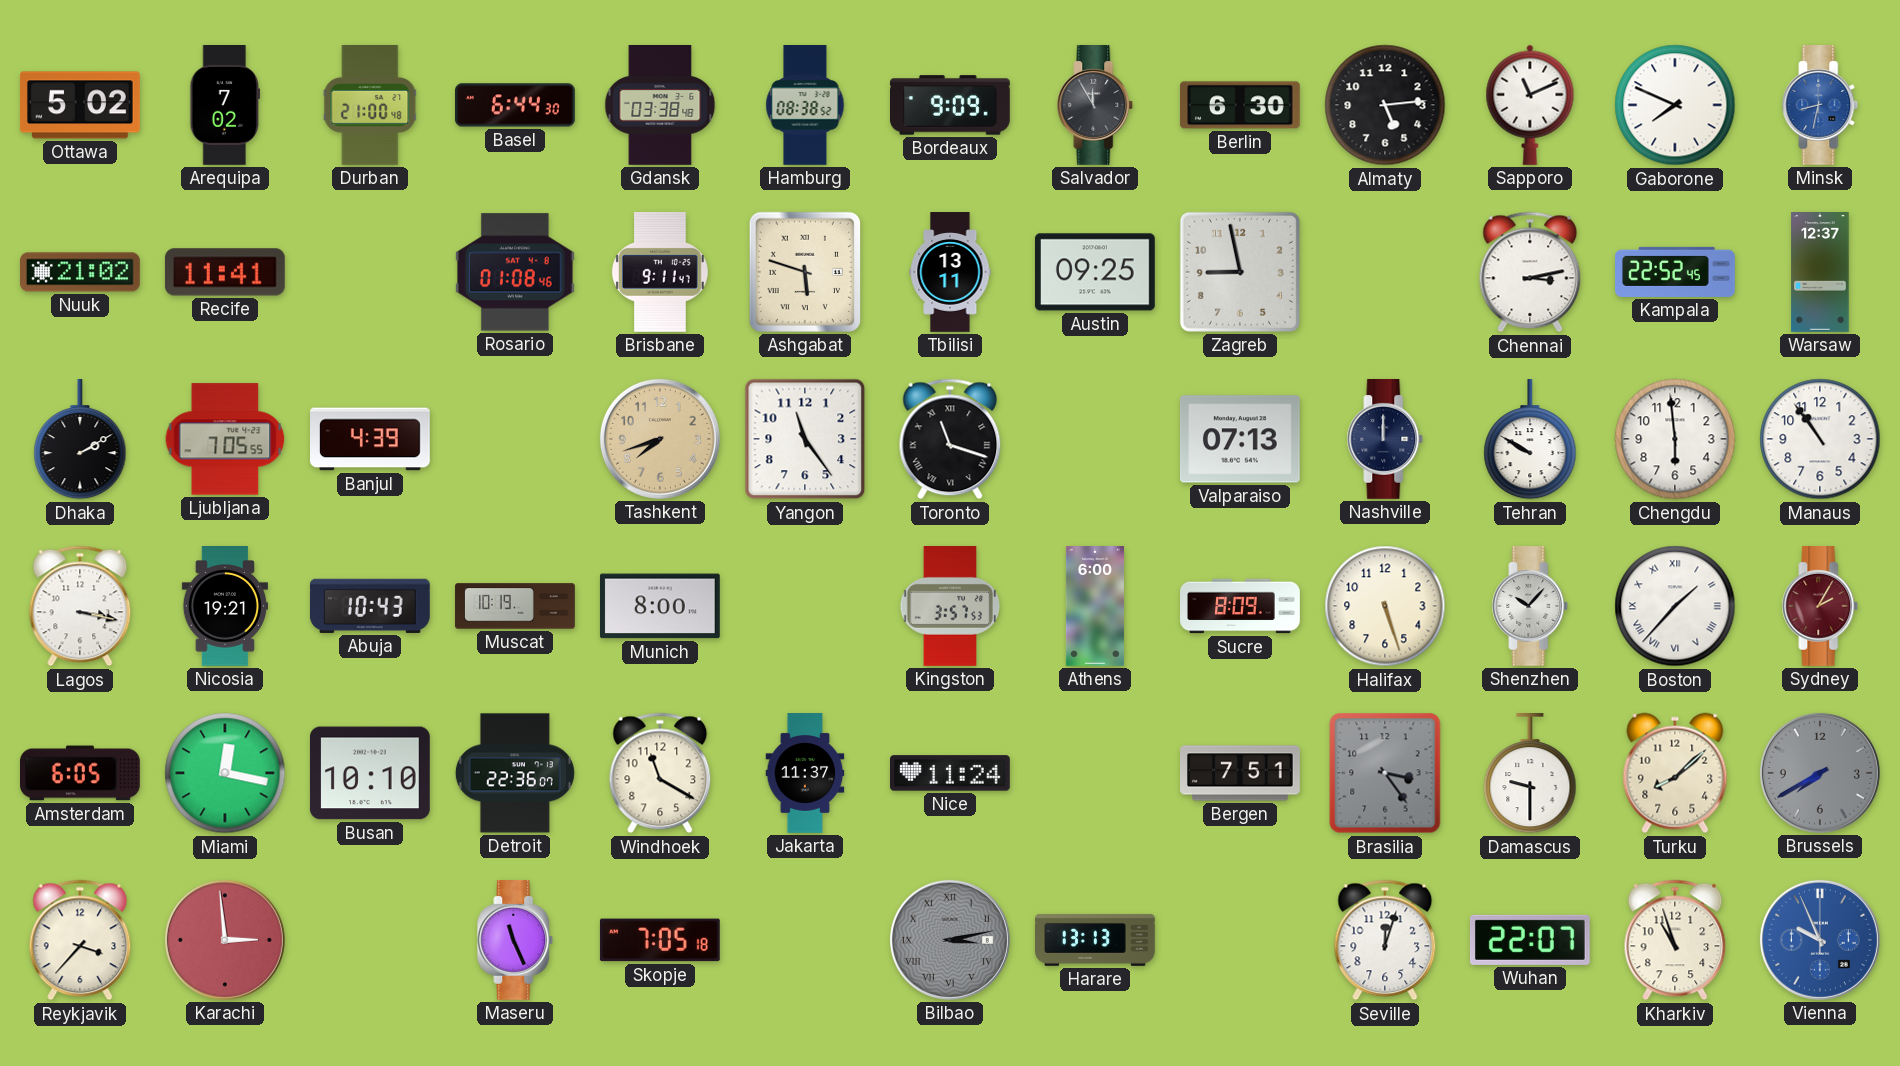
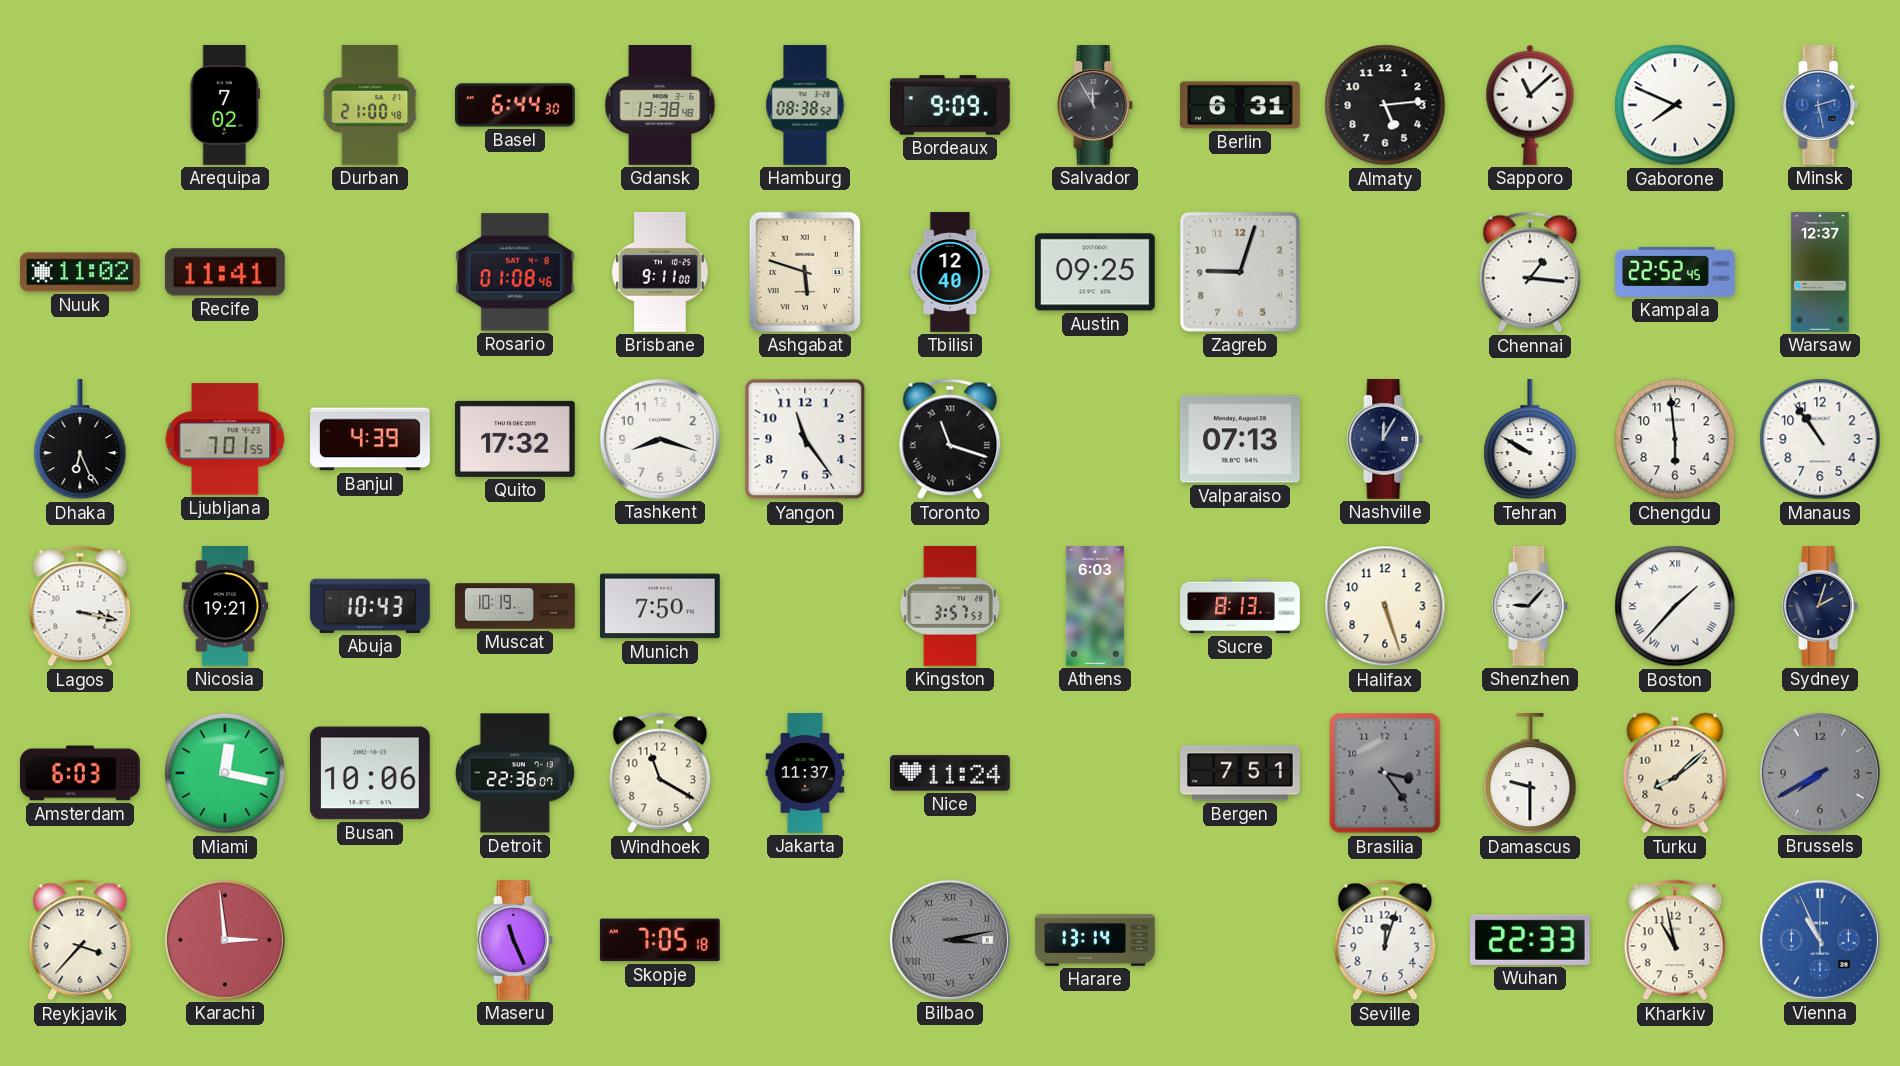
Ottawa: 5:02 -> none (81, 105)
Gdansk: 03:38 -> 13:38 (660, 106)
Berlin: 6:30 -> 6:31 (1240, 105)
Sapporo: 11:11 -> 11:08 (1530, 105)
Minsk: 8:32 -> 2:28 (1820, 106)
Nuuk: 21:02 -> 11:02 (81, 272)
Brisbane: 9:11:47 -> 9:11:00 (660, 272)
Tbilisi: 13:11 -> 12:40 (950, 272)
Zagreb: 8:58 -> 9:03 (1240, 272)
Chennai: 3:13 -> 1:16 (1530, 272)
Dhaka: 2:10 -> 6:26 (80, 439)
Ljubljana: 7:05 -> 7:01 (225, 439)
Quito: none -> 17:32 (515, 439)
Tashkent: 7:42 -> 8:18 (660, 439)
Tashkent dial: champagne -> white (660, 439)
Nashville: 12:00 -> 12:05 (1385, 440)
Munich: 8:00 -> 7:50 (660, 606)
Athens: 6:00 -> 6:03 (1095, 607)
Sucre: 8:09 -> 8:13 (1240, 606)
Shenzhen: 10:07 -> 9:07 (1530, 607)
Sydney: 2:05 -> 2:03 (1820, 607)
Sydney dial: burgundy -> navy (1820, 607)
Amsterdam: 6:05 -> 6:03 (81, 773)
Busan: 10:10 -> 10:06 (370, 773)
Harare: 13:13 -> 13:14 (1096, 940)
Wuhan: 22:07 -> 22:33 (1530, 940)
Kharkiv: 10:57 -> 10:58 (1675, 940)
Vienna: 9:56 -> 10:56 (1820, 940)
